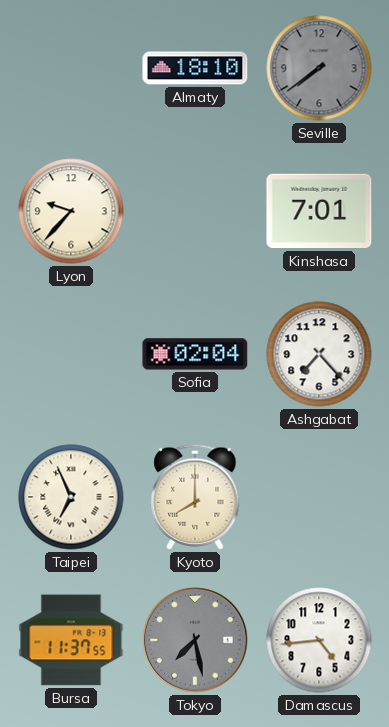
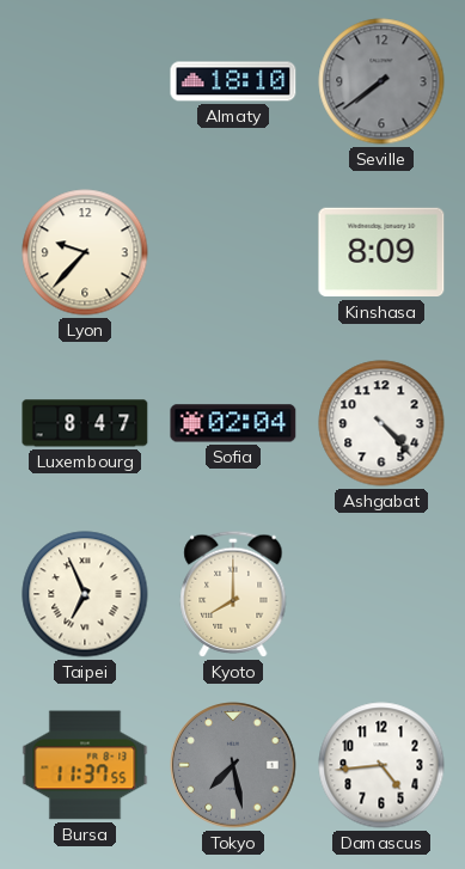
Kinshasa: 7:01 -> 8:09 (381, 252)
Luxembourg: none -> 8:47 (85, 423)
Ashgabat: 7:23 -> 4:23 (381, 423)
